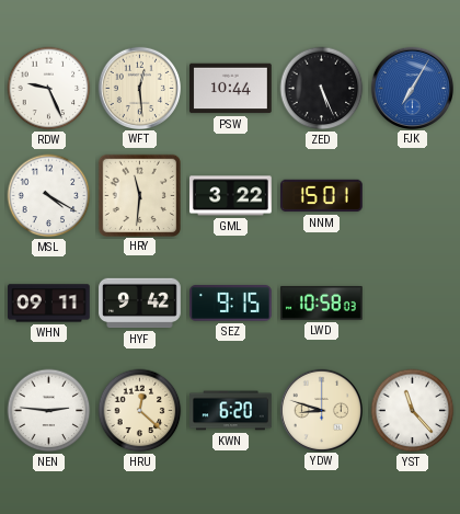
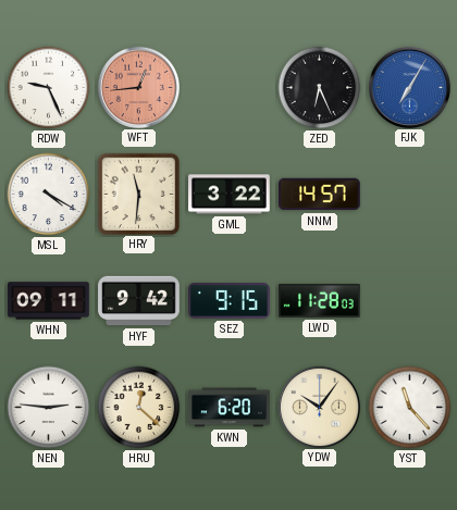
WFT: 12:29 -> 12:44 (138, 87)
WFT dial: cream -> salmon (138, 87)
PSW: 10:44 -> none (231, 89)
ZED: 5:26 -> 6:26 (320, 88)
NNM: 15:01 -> 14:57 (320, 195)
LWD: 10:58 -> 11:28 (320, 300)
YDW: 8:48 -> 10:06 (319, 407)
